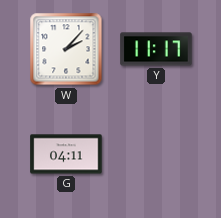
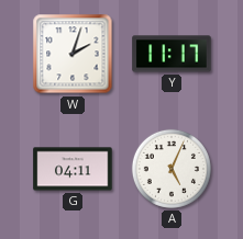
W: 2:07 -> 2:03 (73, 54)
A: none -> 5:04 (172, 169)
